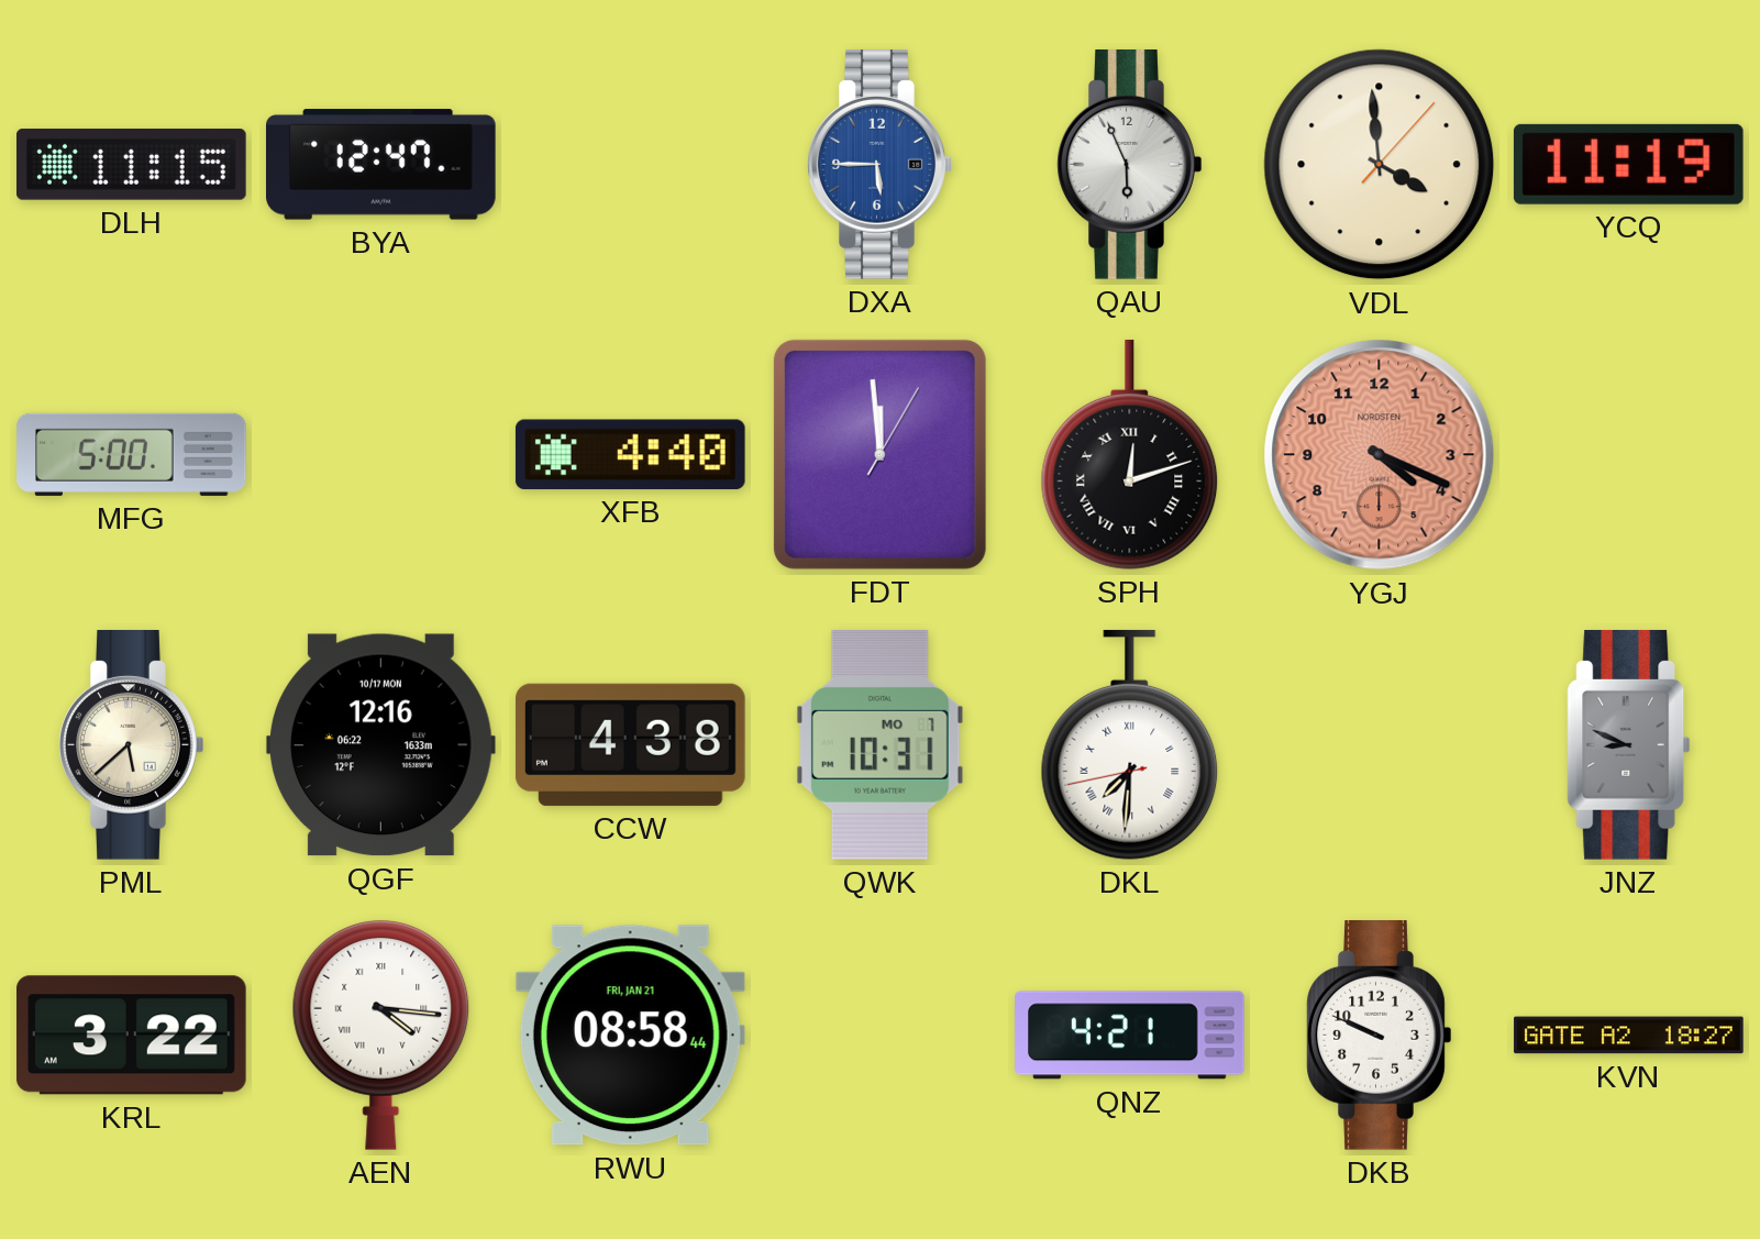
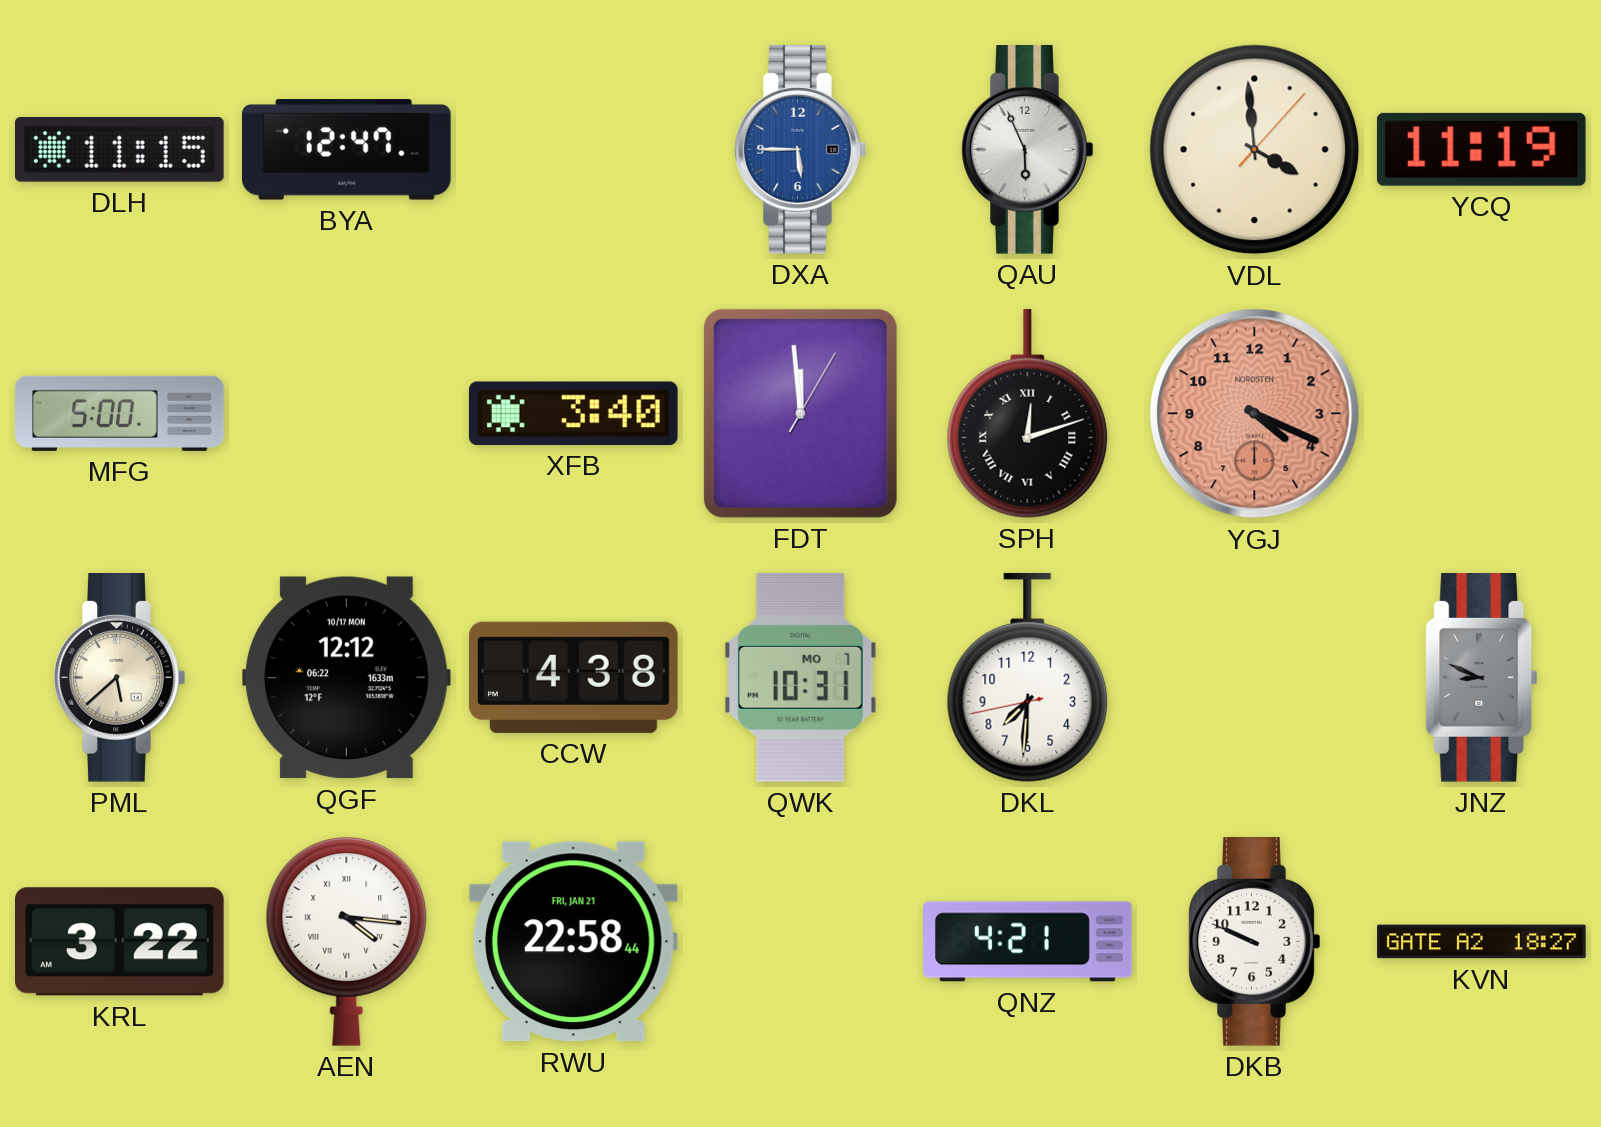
XFB: 4:40 -> 3:40 (573, 413)
QGF: 12:16 -> 12:12 (346, 678)
DKL numerals: Roman -> Arabic (1028, 677)
RWU: 08:58 -> 22:58 (573, 942)
